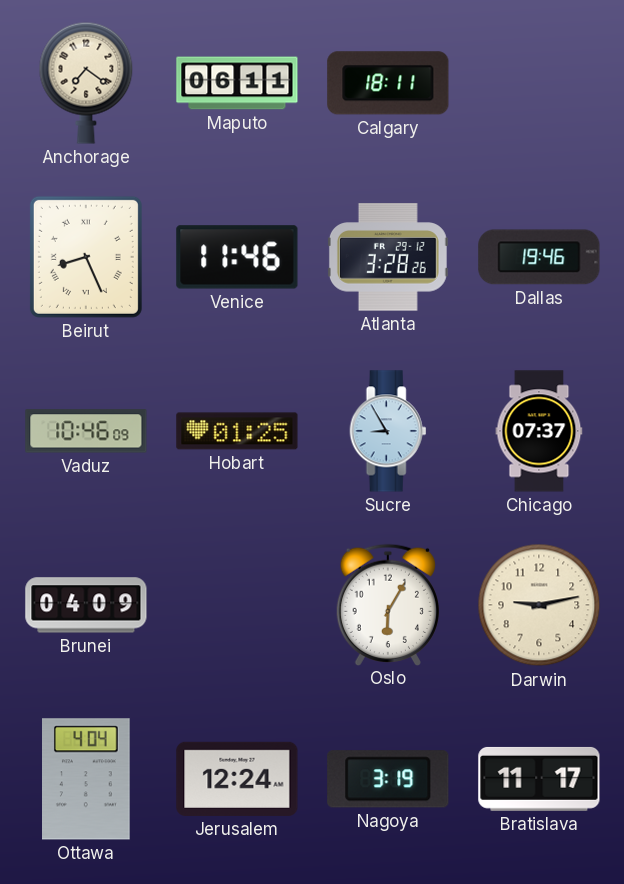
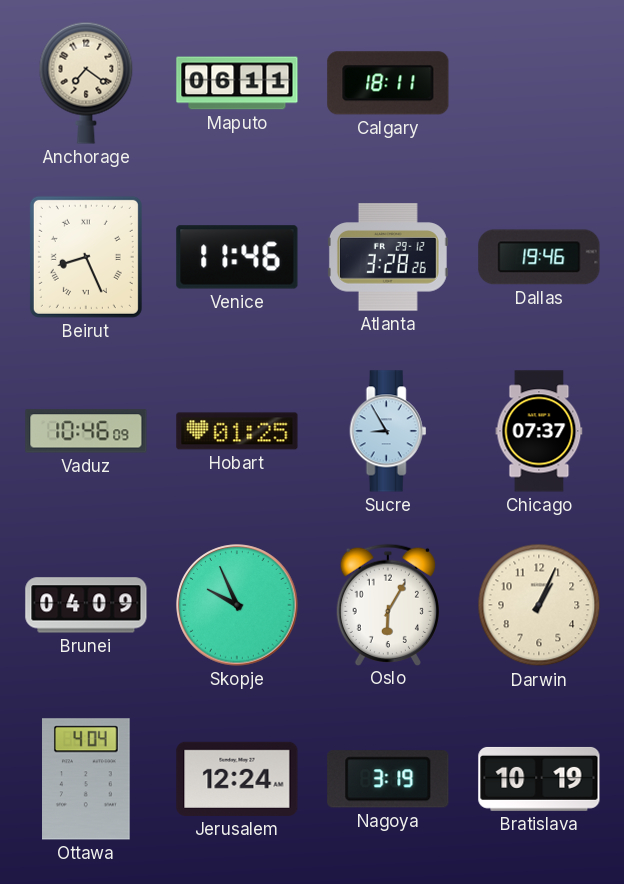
Skopje: none -> 9:56 (237, 605)
Darwin: 9:13 -> 1:04 (539, 605)
Bratislava: 11:17 -> 10:19 (539, 779)
